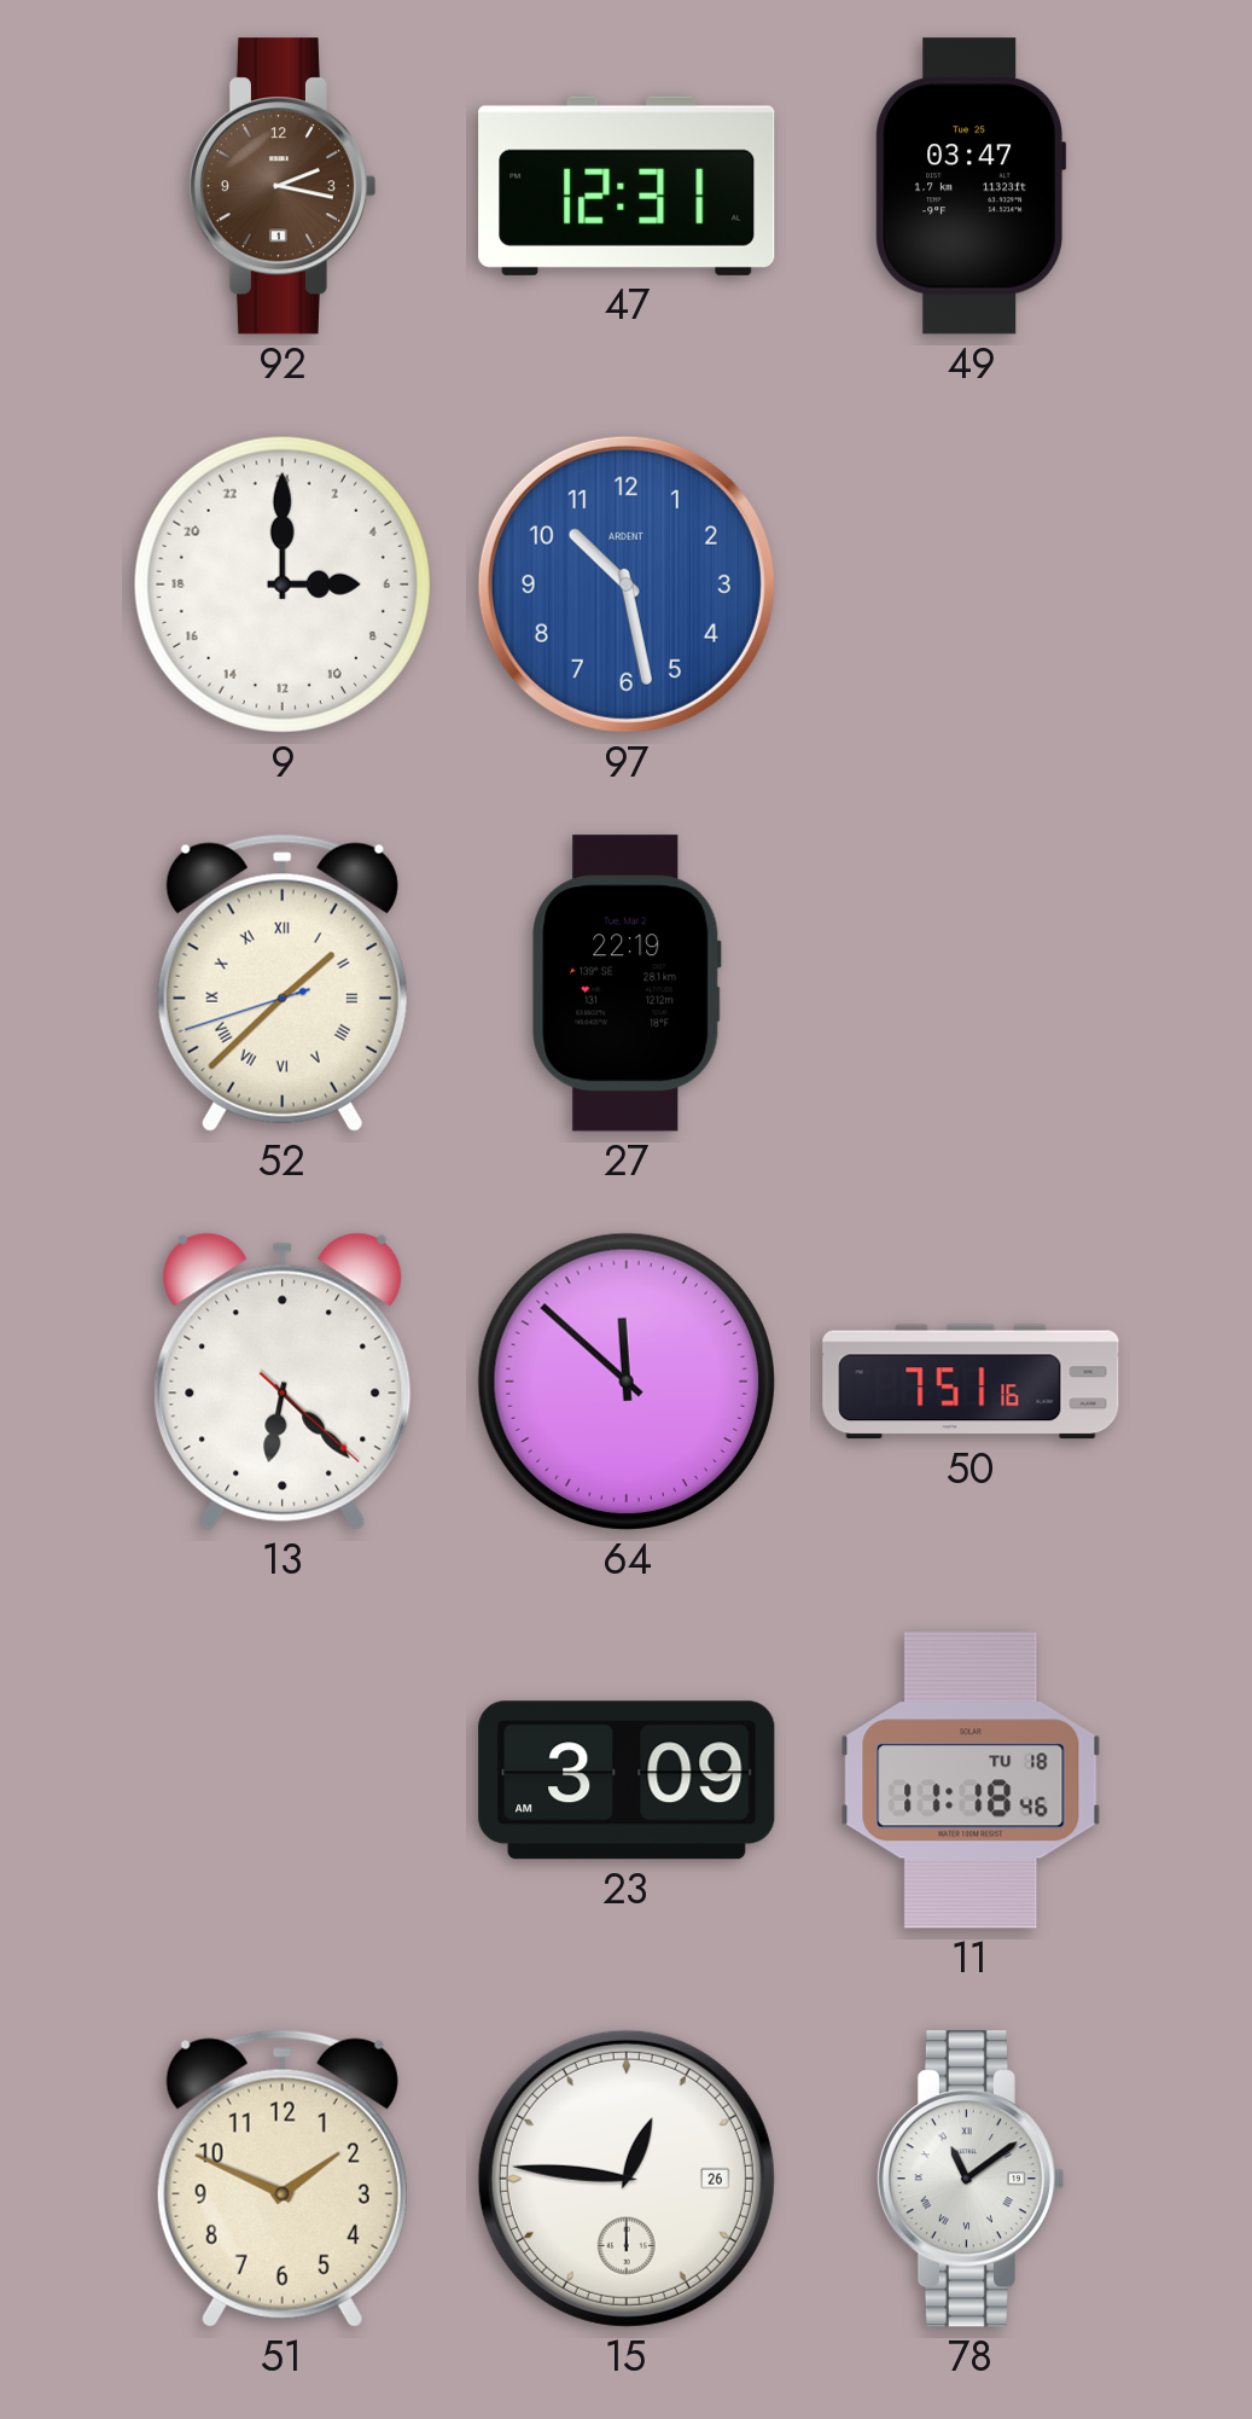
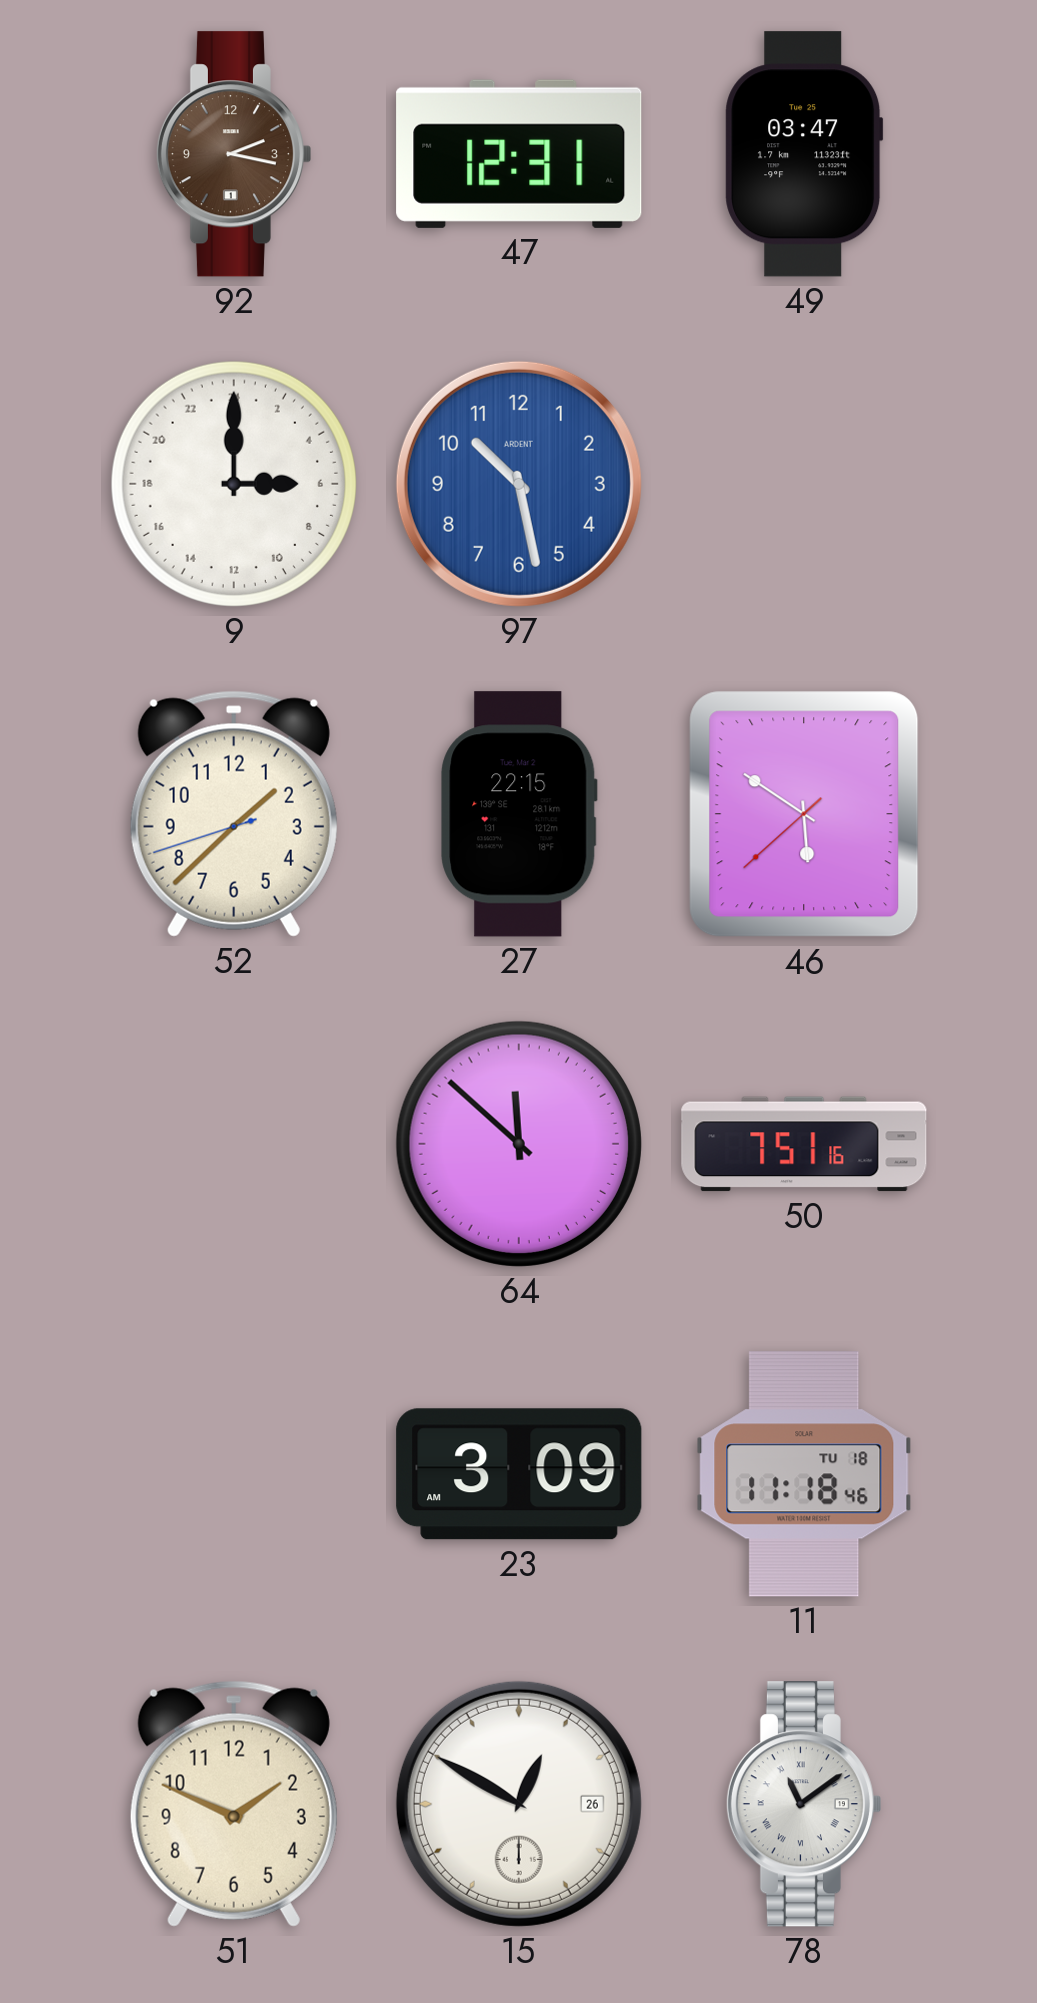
52 numerals: Roman -> Arabic (234, 814)
27: 22:19 -> 22:15 (519, 814)
46: none -> 5:50 (804, 814)
13: 6:22 -> none (283, 1382)
15: 12:46 -> 12:50 (519, 1804)
